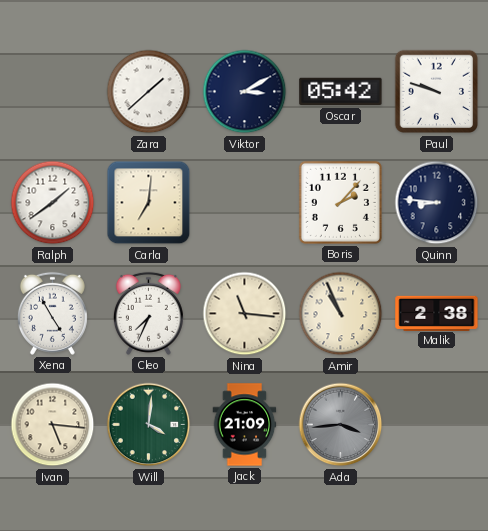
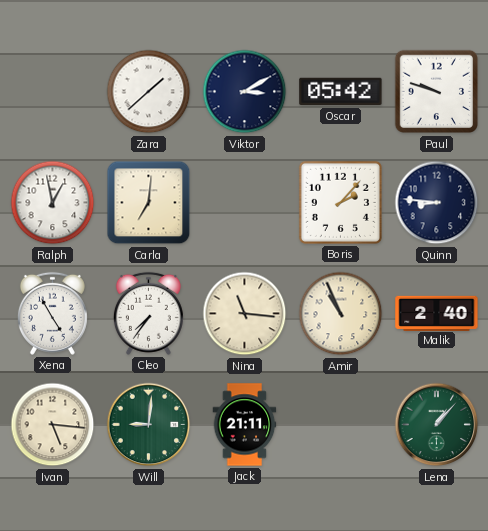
Ralph: 1:39 -> 12:58 (53, 203)
Cleo: 7:34 -> 7:36 (148, 313)
Malik: 2:38 -> 2:40 (437, 313)
Will: 4:01 -> 9:01 (149, 425)
Jack: 21:09 -> 21:11 (245, 425)
Ada: 3:44 -> none (341, 425)
Lena: none -> 1:07 (437, 425)
